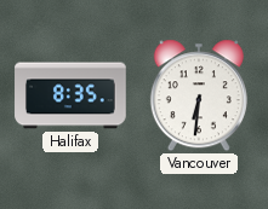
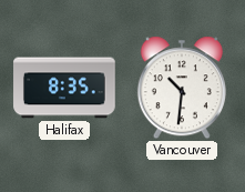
Vancouver: 6:31 -> 10:31 (182, 88)
